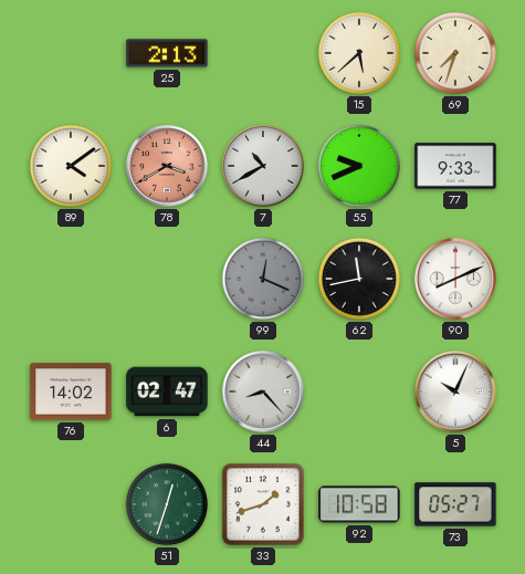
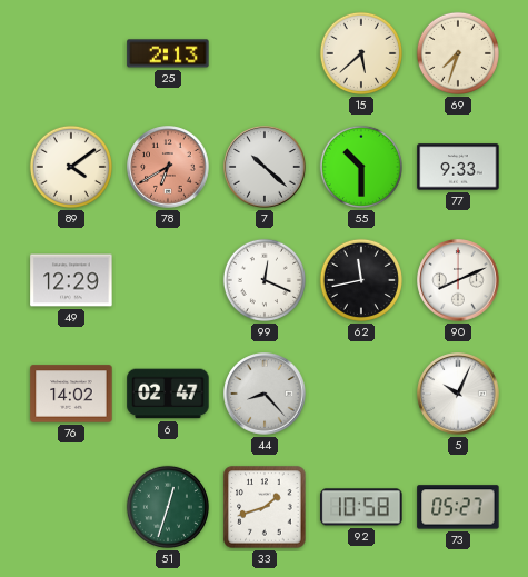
78: 3:40 -> 6:40 (168, 167)
7: 10:40 -> 10:22 (265, 167)
55: 9:41 -> 10:30 (361, 167)
49: none -> 12:29 (71, 280)
99 dial: grey -> white (265, 280)
